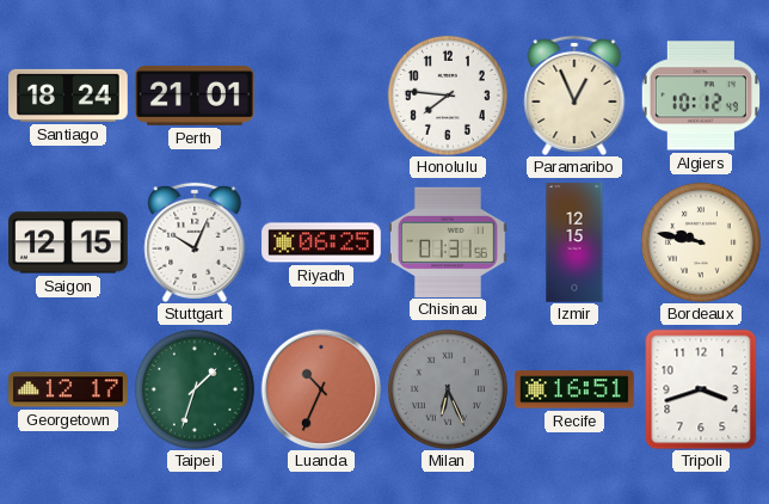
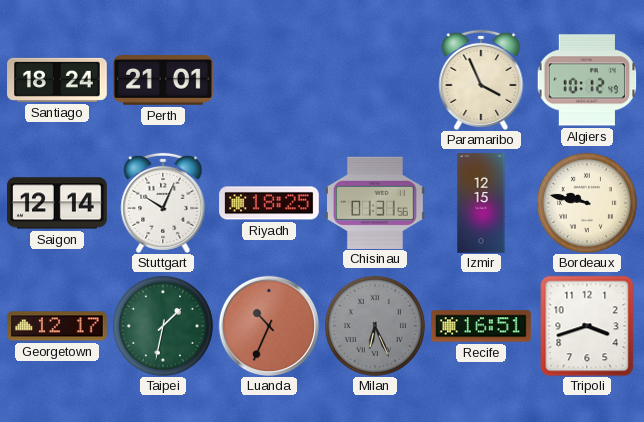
Honolulu: 7:46 -> none (448, 96)
Paramaribo: 12:56 -> 3:56 (481, 80)
Saigon: 12:15 -> 12:14 (58, 203)
Riyadh: 06:25 -> 18:25 (269, 203)
Taipei: 1:33 -> 1:32 (163, 326)
